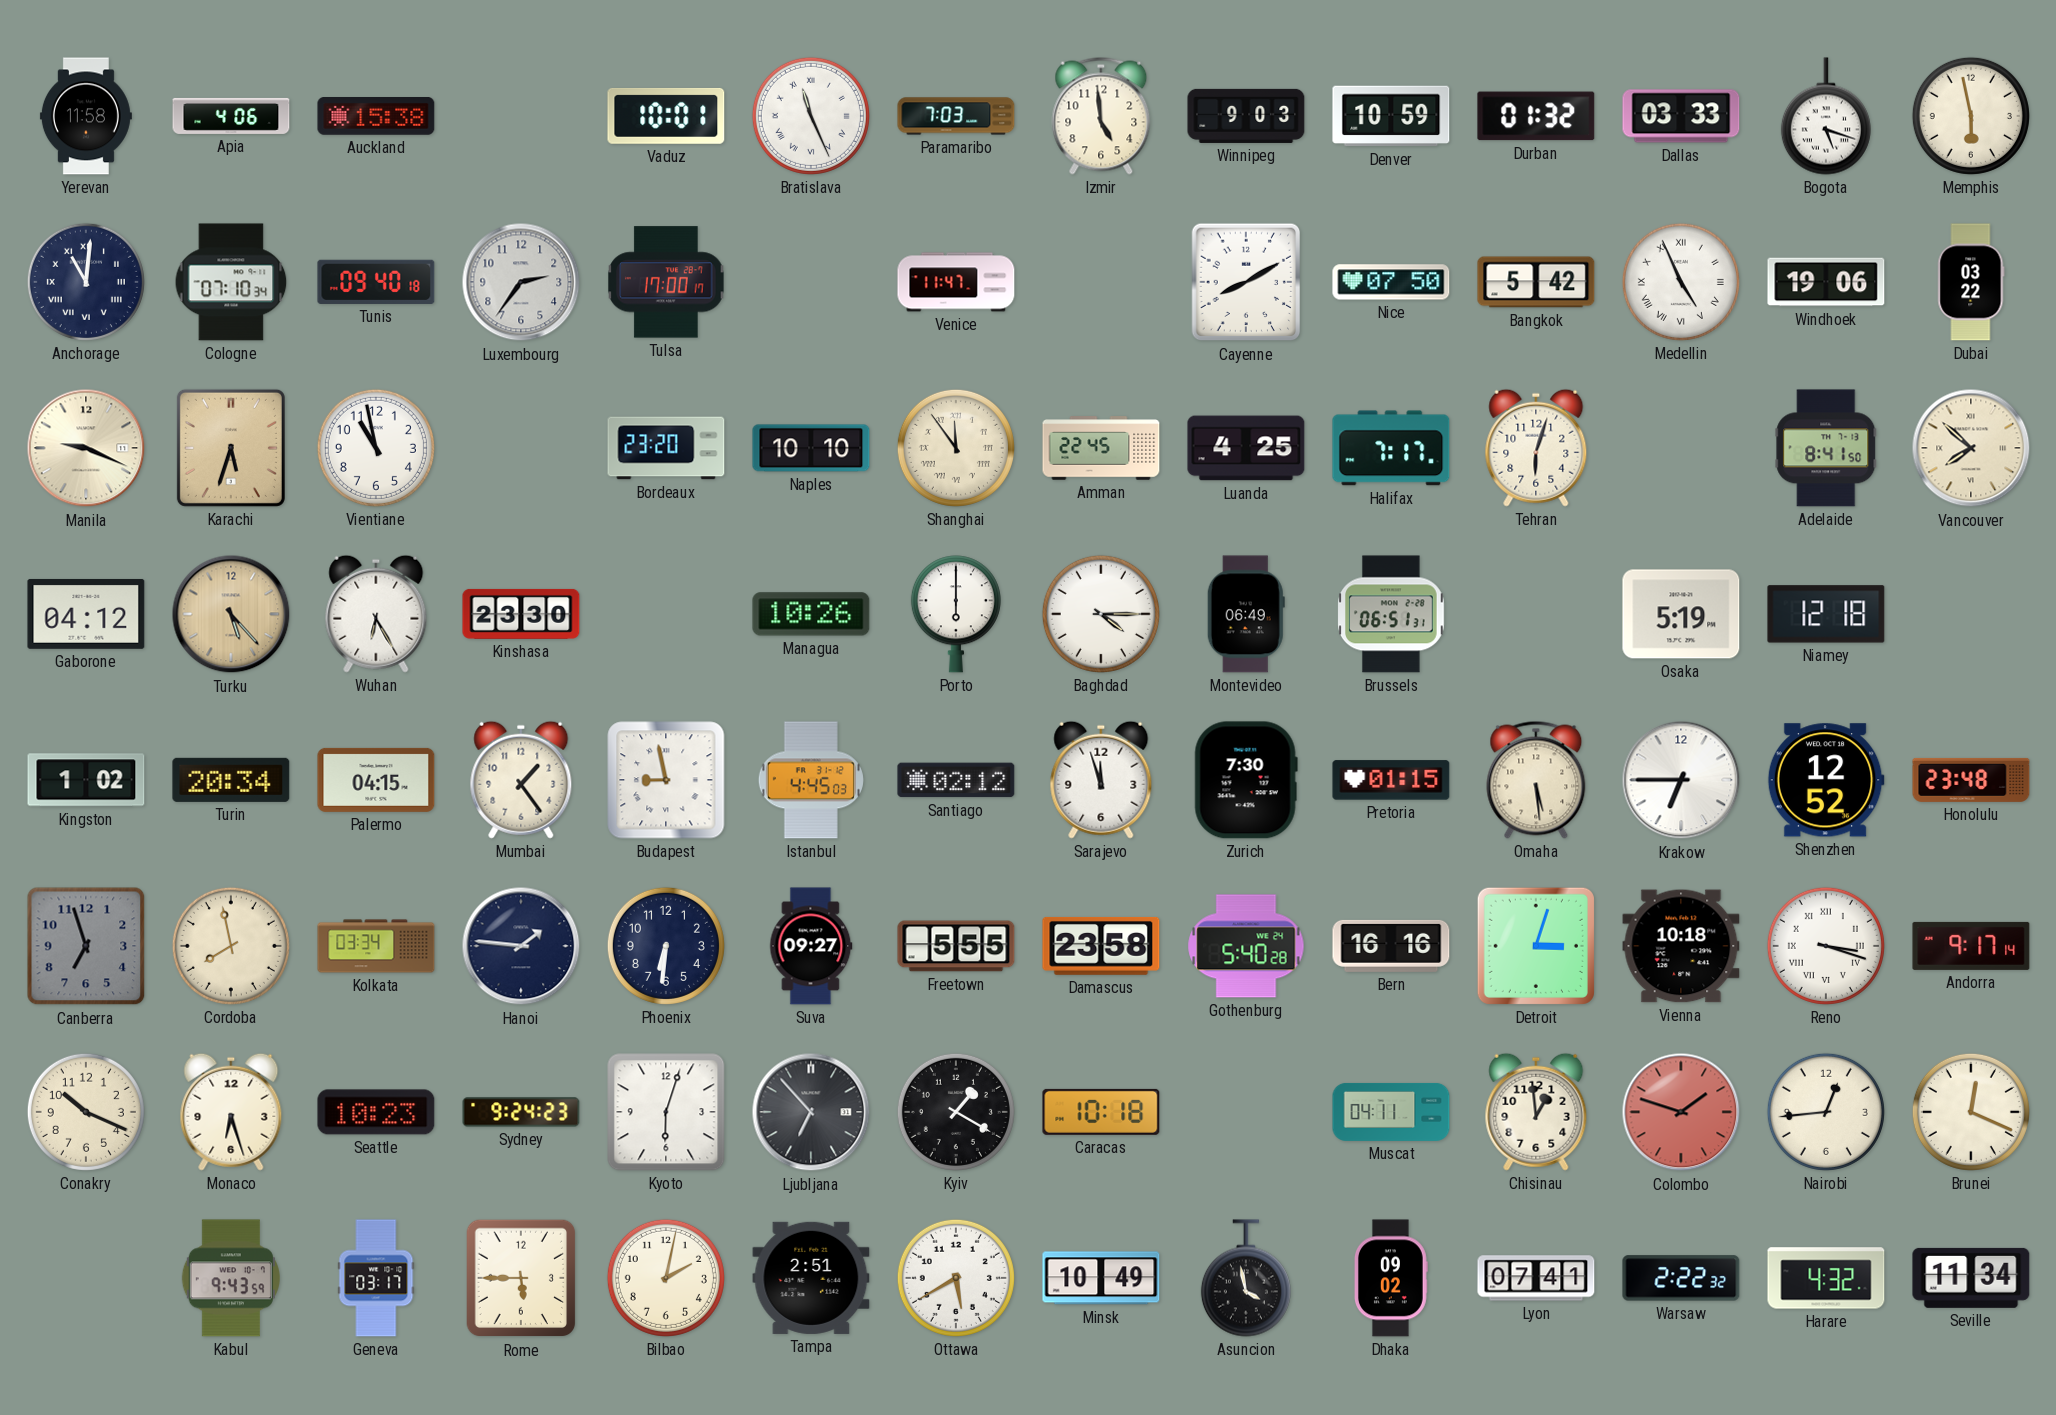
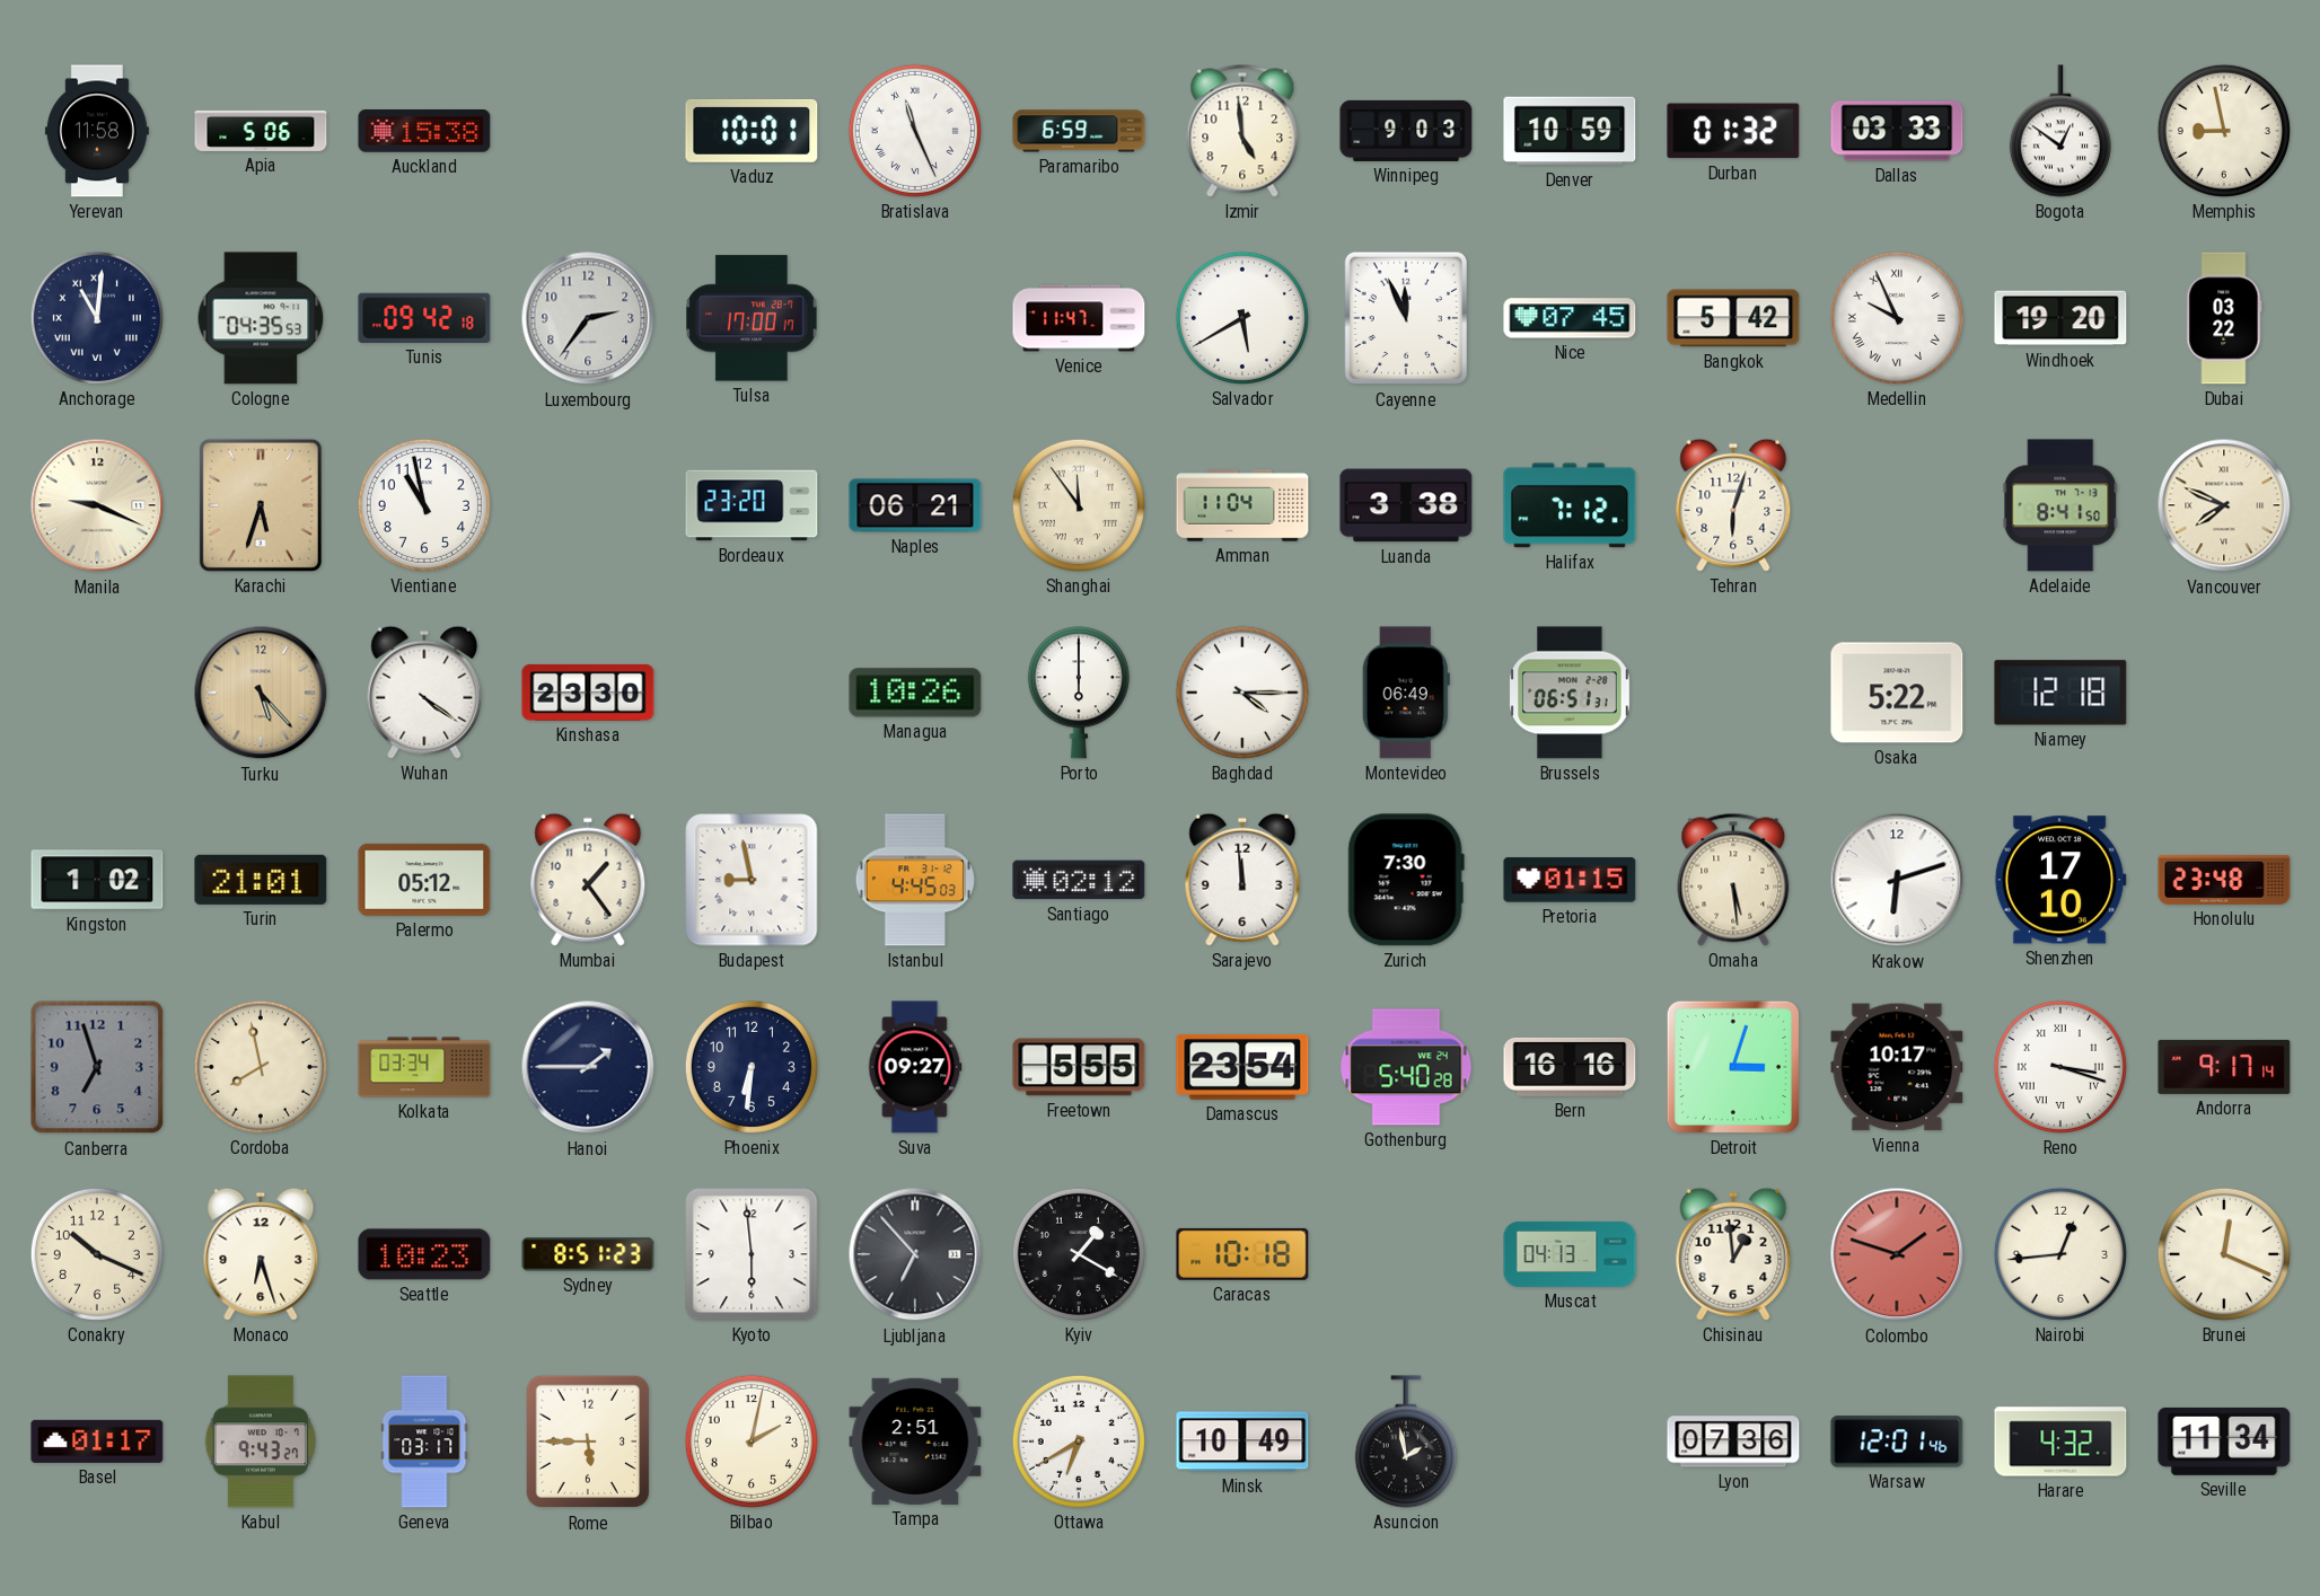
Apia: 4:06 -> 5:06 (261, 131)
Paramaribo: 7:03 -> 6:59 (1079, 131)
Bogota: 5:18 -> 12:51 (2060, 131)
Memphis: 5:58 -> 8:58 (2224, 131)
Cologne: 07:10 -> 04:35 (261, 318)
Tunis: 09:40 -> 09:42 (424, 318)
Salvador: none -> 5:40 (1242, 318)
Cayenne: 8:10 -> 11:56 (1406, 318)
Nice: 07:50 -> 07:45 (1570, 318)
Medellin: 4:56 -> 9:56 (1897, 318)
Windhoek: 19:06 -> 19:20 (2060, 318)
Naples: 10:10 -> 06:21 (915, 505)
Amman: 22:45 -> 11:04 (1242, 505)
Luanda: 4:25 -> 3:38 (1406, 505)
Halifax: 7:17 -> 7:12 (1570, 505)
Vancouver: 7:52 -> 7:49 (2224, 505)
Gaborone: 04:12 -> none (86, 614)
Wuhan: 6:25 -> 4:21 (424, 693)
Osaka: 5:19 -> 5:22 (1897, 693)
Turin: 20:34 -> 21:01 (261, 880)
Palermo: 04:15 -> 05:12 (424, 880)
Sarajevo: 11:57 -> 11:59 (1242, 880)
Krakow: 6:45 -> 6:12 (1897, 880)
Shenzhen: 12:52 -> 17:10 (2060, 880)
Hanoi: 1:46 -> 1:45 (588, 1067)
Damascus: 23:58 -> 23:54 (1242, 1067)
Vienna: 10:18 -> 10:17 (1897, 1067)
Sydney: 9:24 -> 8:51 (588, 1254)
Kyoto: 6:03 -> 5:59 (752, 1254)
Muscat: 04:11 -> 04:13 (1570, 1254)
Basel: none -> 01:17 (97, 1441)
Kabul: 9:43:59 -> 9:43:27 (261, 1441)
Ottawa: 5:40 -> 6:40 (1079, 1441)
Asuncion: 3:58 -> 1:58 (1406, 1441)
Dhaka: 09:02 -> none (1391, 1278)
Lyon: 07:41 -> 07:36 (1733, 1441)
Warsaw: 2:22 -> 12:01 (1897, 1441)
